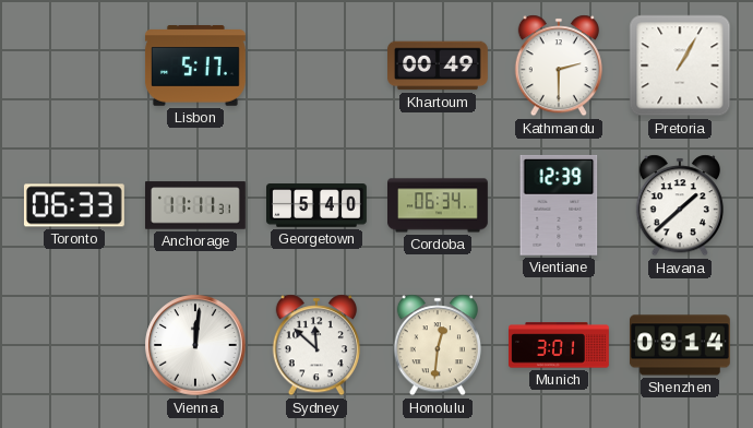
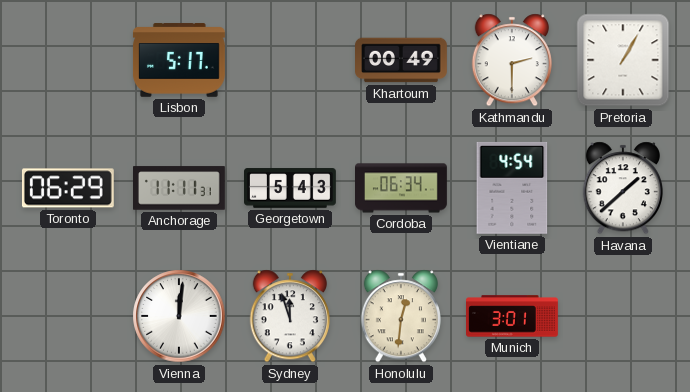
Toronto: 06:33 -> 06:29 (68, 188)
Georgetown: 5:40 -> 5:43 (291, 188)
Vientiane: 12:39 -> 4:54 (512, 188)
Sydney: 11:52 -> 11:57 (290, 316)
Shenzhen: 09:14 -> none (680, 345)
